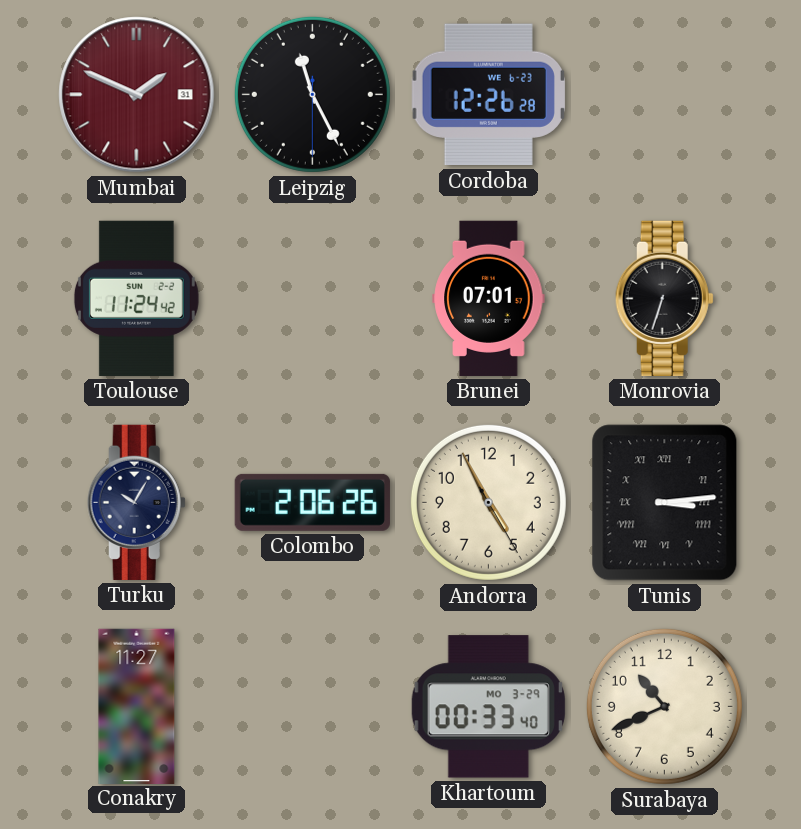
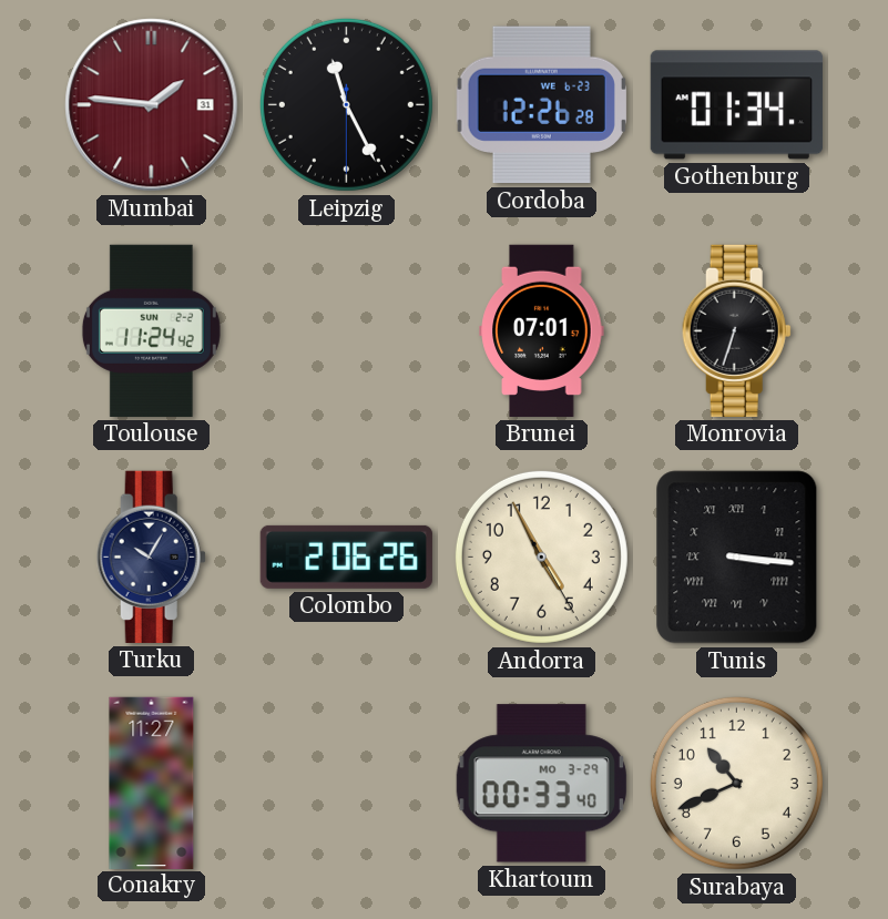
Mumbai: 1:49 -> 1:46 (152, 105)
Gothenburg: none -> 01:34 (736, 105)
Tunis: 3:14 -> 3:16 (737, 558)
